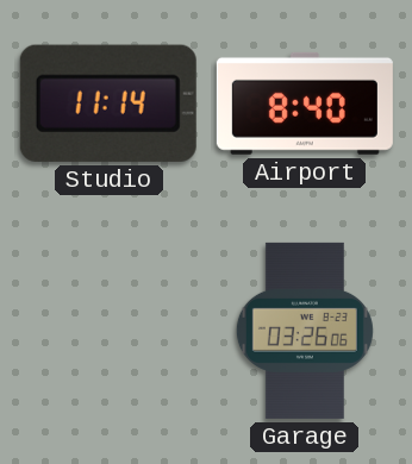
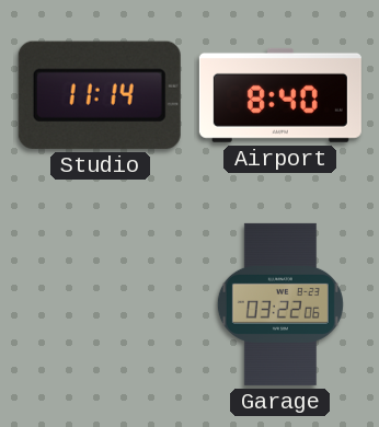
Garage: 03:26 -> 03:22 (280, 304)
